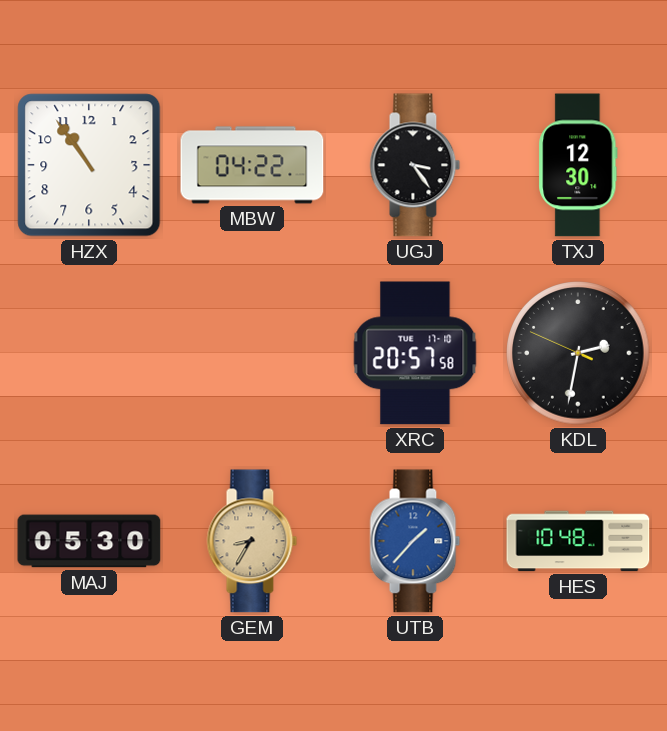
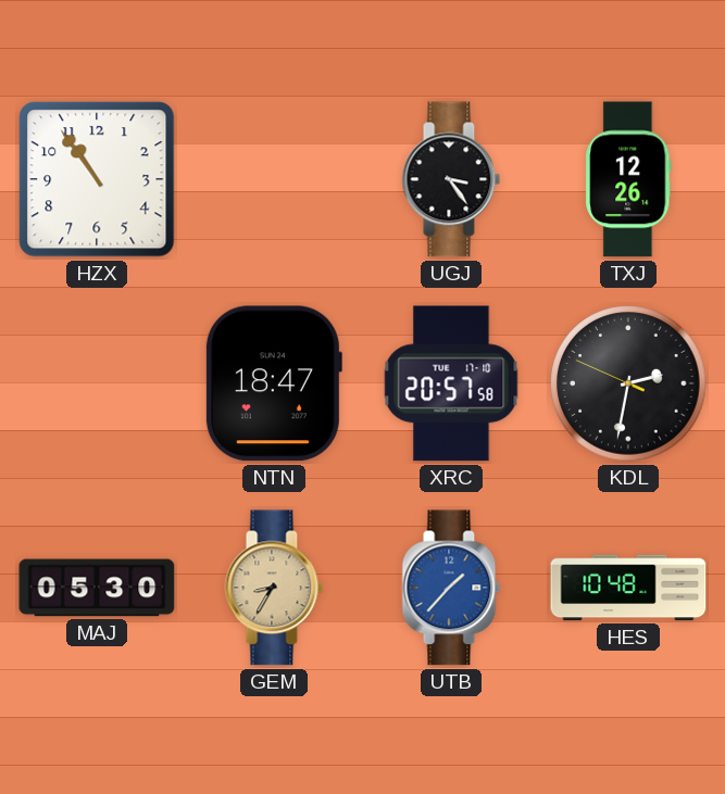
MBW: 04:22 -> none (252, 165)
TXJ: 12:30 -> 12:26 (628, 179)
NTN: none -> 18:47 (273, 383)
